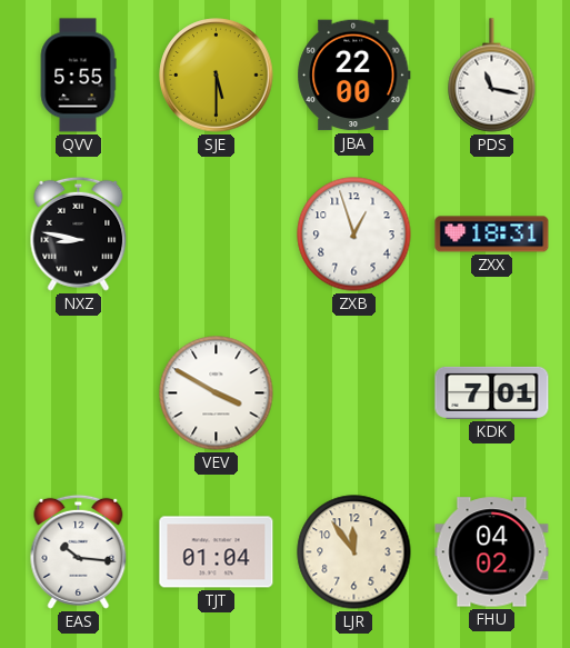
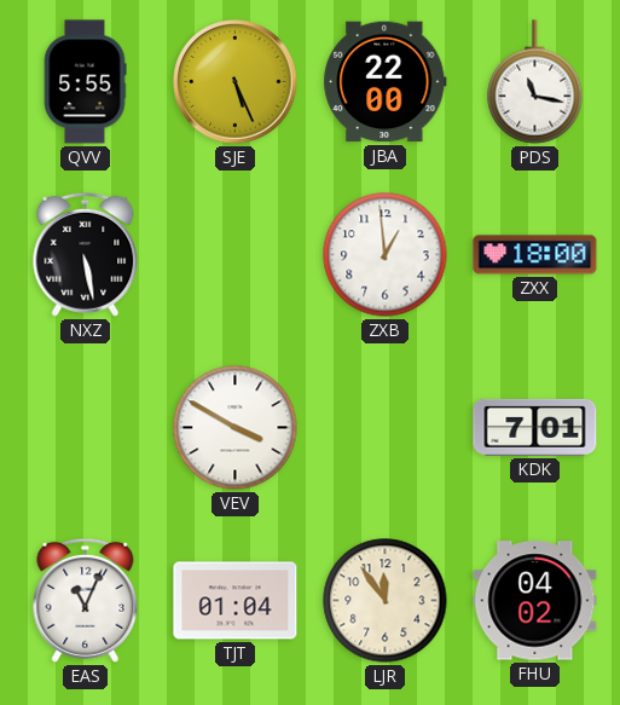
SJE: 5:30 -> 5:26 (236, 82)
NXZ: 8:47 -> 5:28 (86, 254)
ZXB: 12:57 -> 12:59 (386, 255)
ZXX: 18:31 -> 18:00 (535, 255)
EAS: 10:16 -> 11:04 (86, 600)
